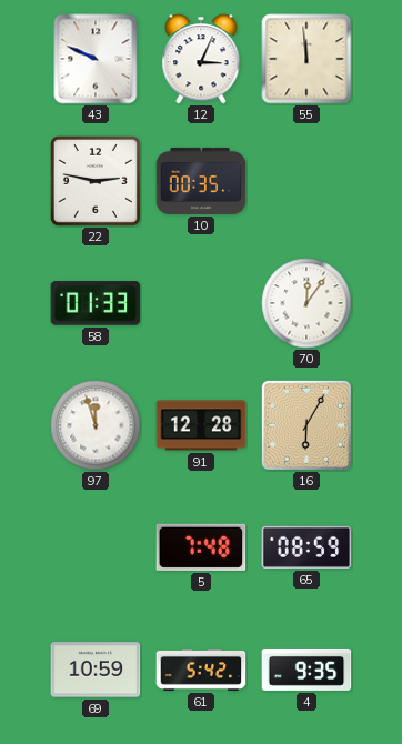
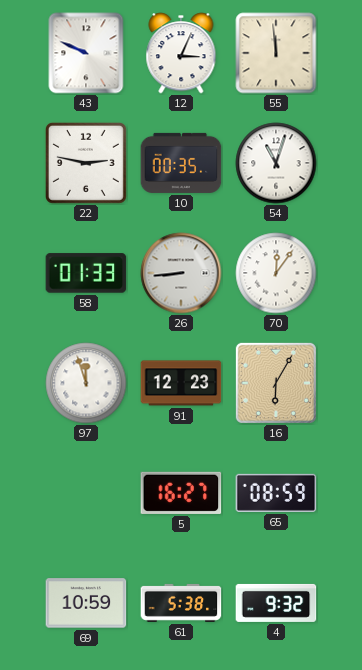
54: none -> 11:03 (276, 163)
26: none -> 8:44 (181, 273)
91: 12:28 -> 12:23 (181, 383)
5: 7:48 -> 16:27 (181, 493)
61: 5:42 -> 5:38 (181, 603)
4: 9:35 -> 9:32 (276, 603)
